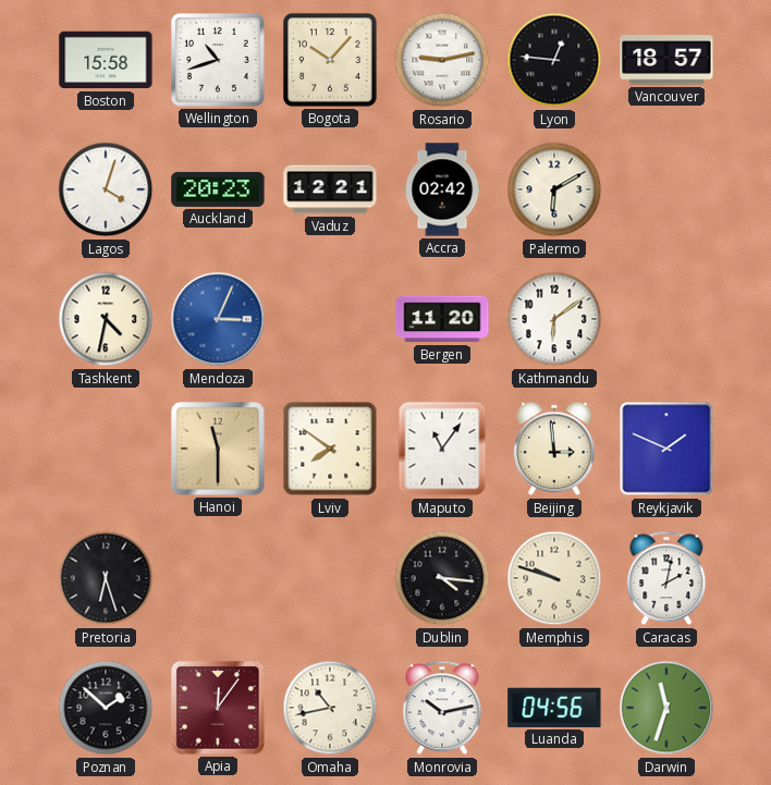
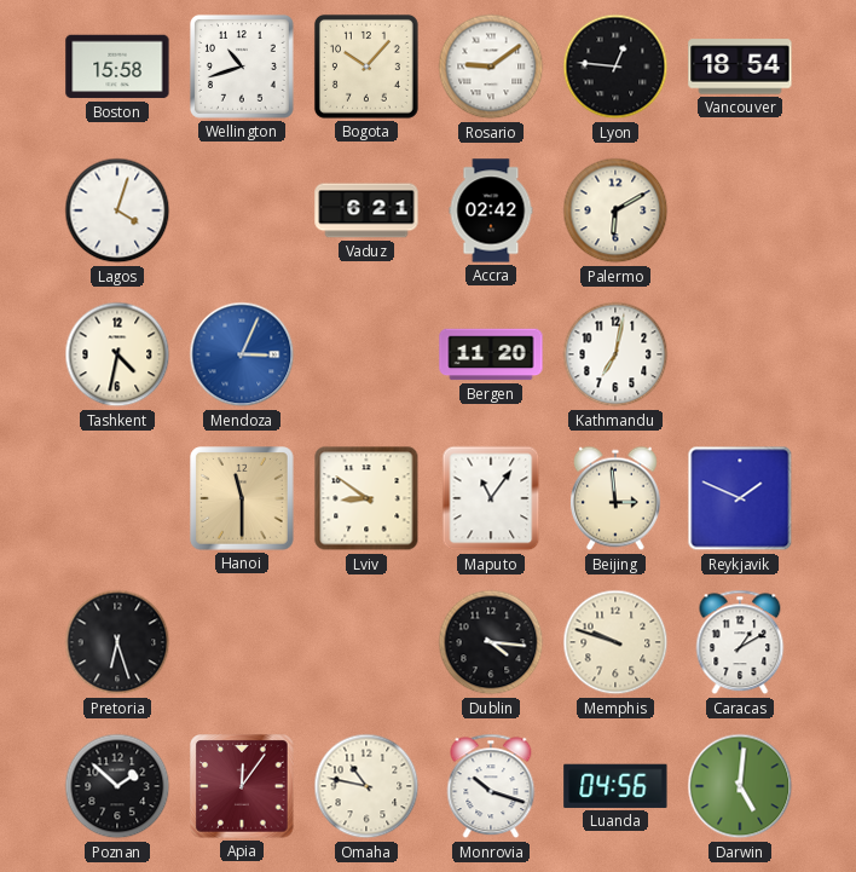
Rosario: 9:13 -> 9:09 (491, 67)
Vancouver: 18:57 -> 18:54 (740, 67)
Auckland: 20:23 -> none (218, 189)
Vaduz: 12:21 -> 6:21 (366, 210)
Kathmandu: 6:09 -> 7:02 (615, 354)
Lviv: 7:51 -> 8:51 (366, 498)
Caracas: 2:02 -> 1:10 (740, 642)
Omaha: 10:43 -> 10:47 (366, 786)
Monrovia: 10:13 -> 10:18 (491, 786)
Darwin: 11:33 -> 5:01 (740, 786)
